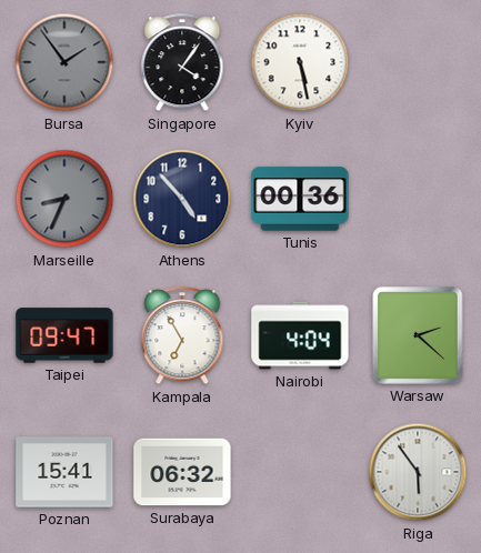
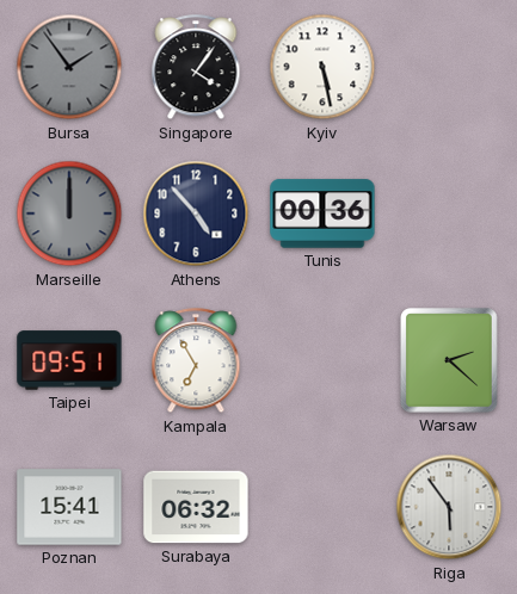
Marseille: 8:34 -> 12:00 (69, 214)
Taipei: 09:47 -> 09:51 (69, 360)
Nairobi: 4:04 -> none (300, 335)
